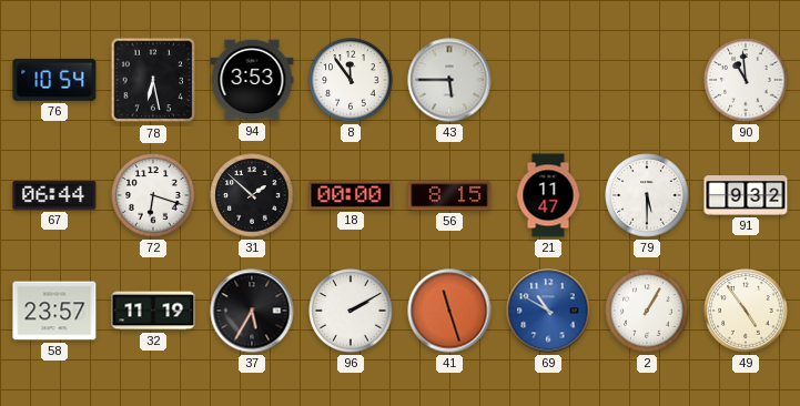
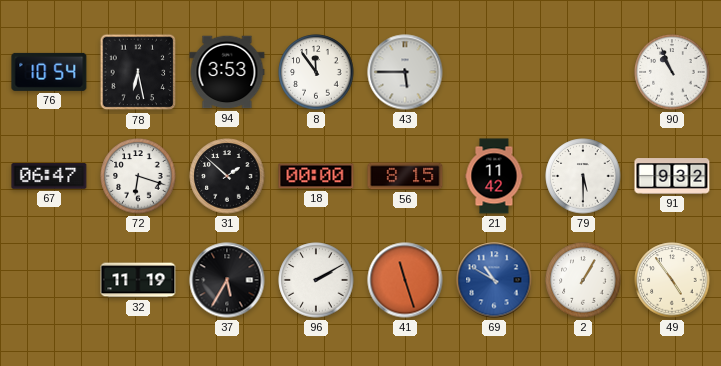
90: 10:59 -> 10:56 (672, 72)
67: 06:44 -> 06:47 (49, 176)
21: 11:47 -> 11:42 (494, 176)
58: 23:57 -> none (54, 311)
